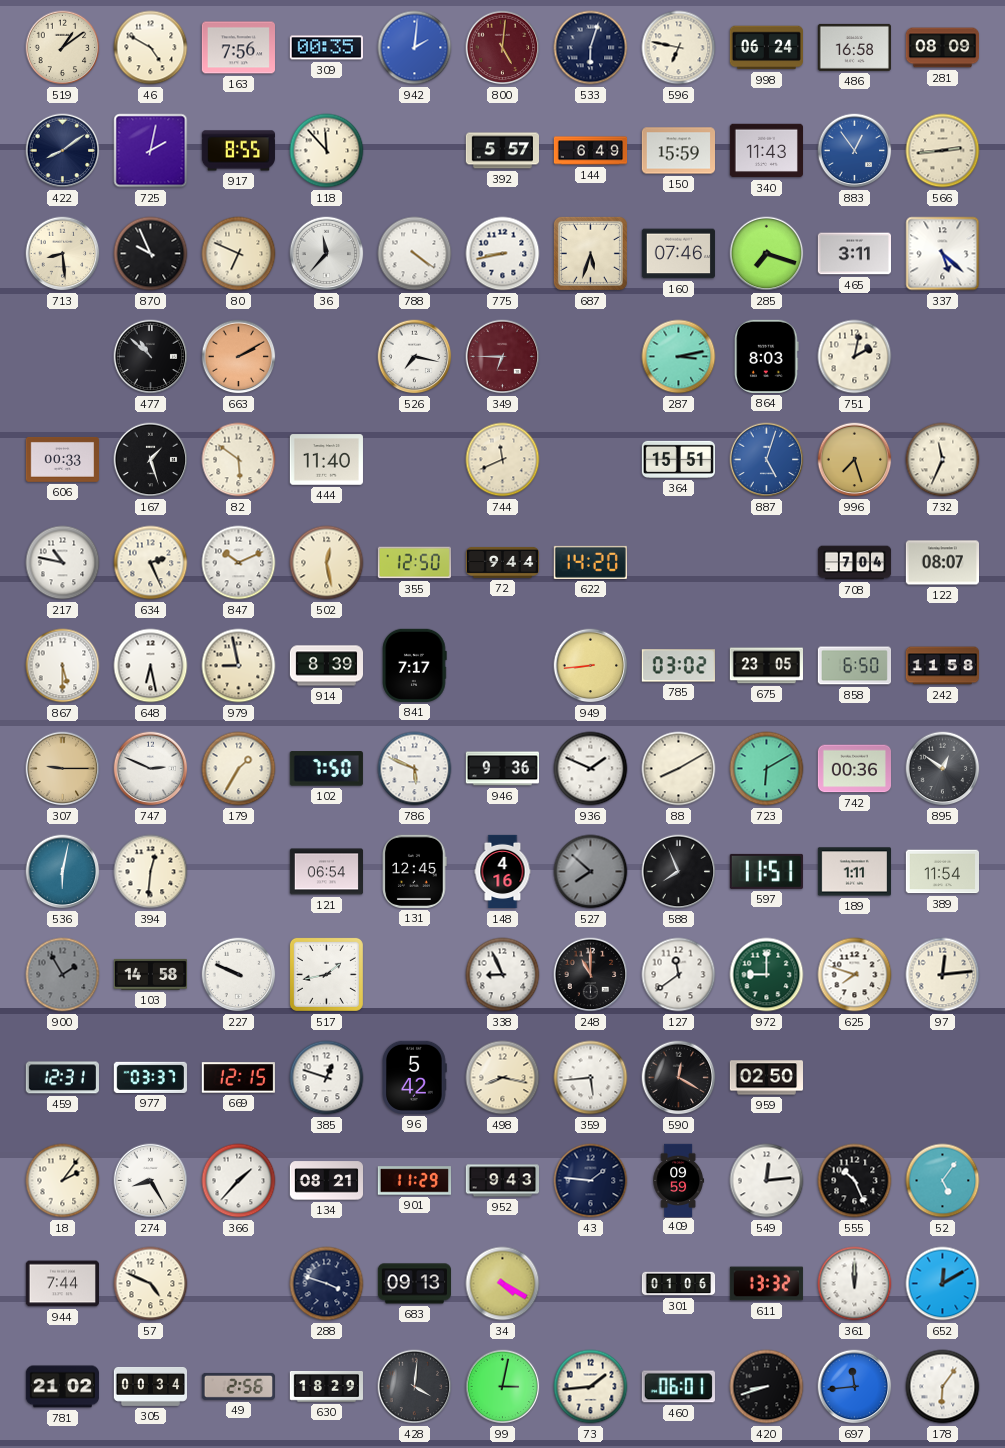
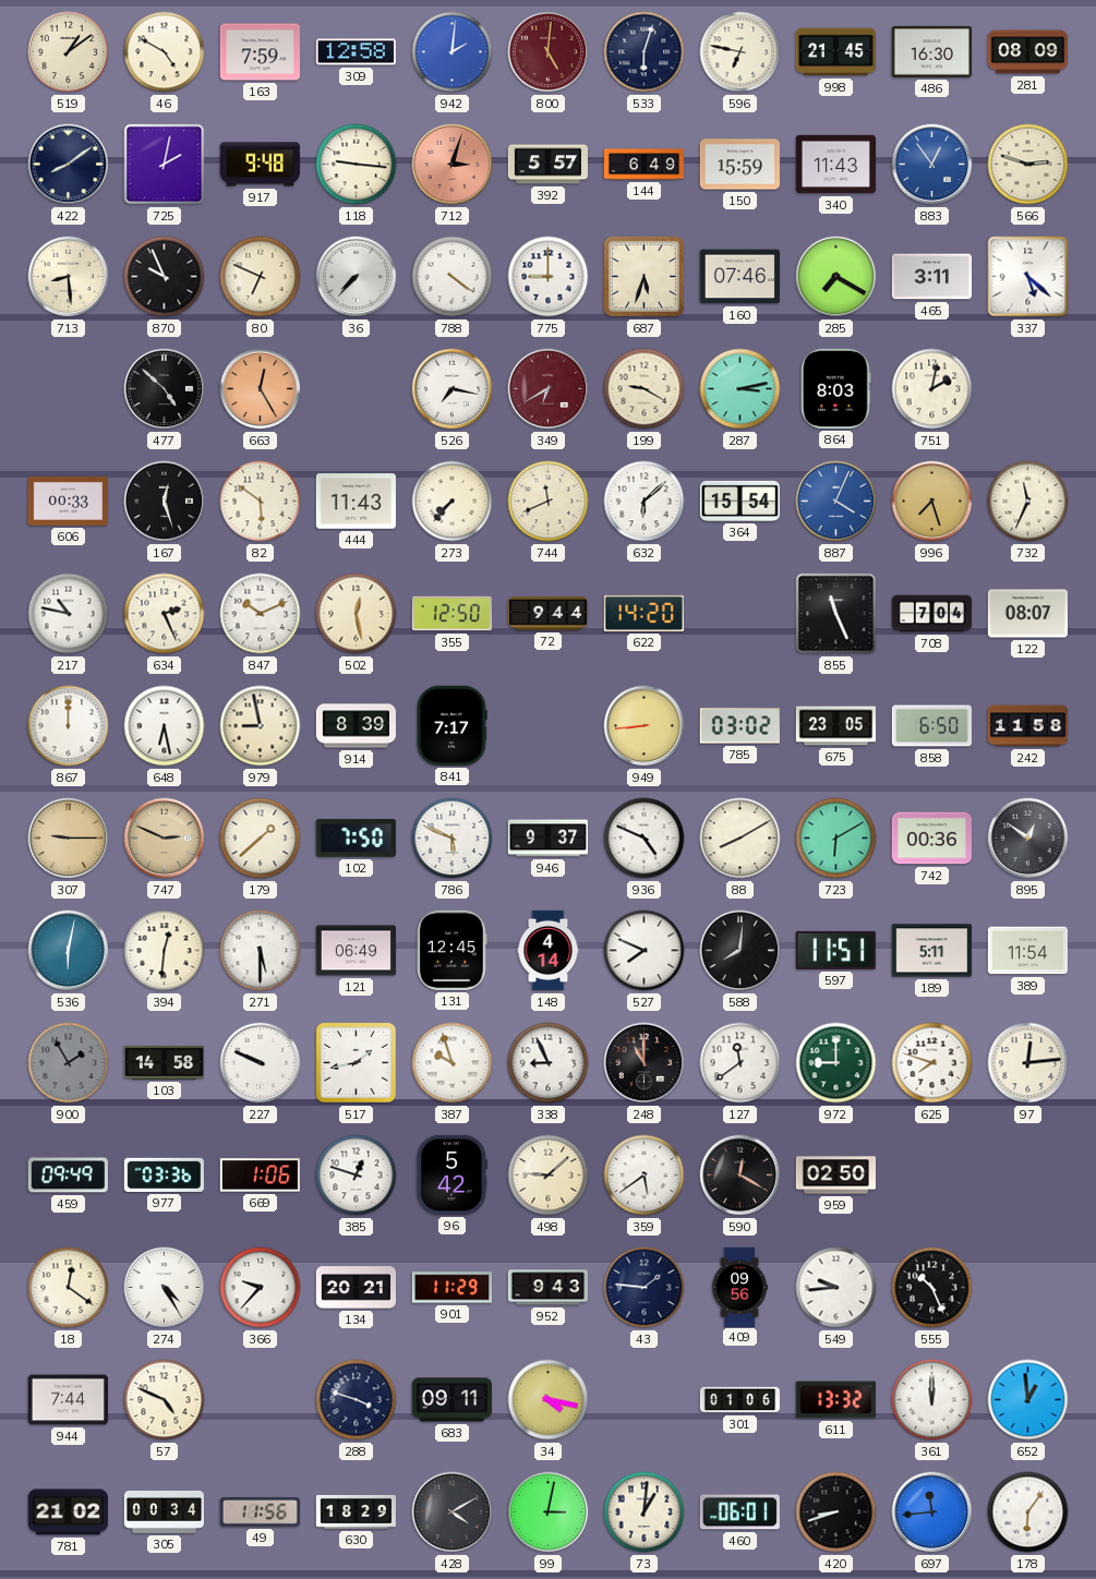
163: 7:56 -> 7:59 (260, 52)
309: 00:35 -> 12:58 (356, 52)
998: 06:24 -> 21:45 (835, 52)
486: 16:58 -> 16:30 (931, 51)
917: 8:55 -> 9:48 (260, 165)
118: 11:53 -> 9:16 (357, 165)
712: none -> 3:03 (453, 165)
566: 2:44 -> 2:48 (1028, 165)
36: 11:37 -> 7:37 (357, 277)
775: 8:43 -> 9:00 (549, 277)
285: 7:18 -> 7:20 (836, 277)
477: 10:52 -> 4:52 (165, 389)
663: 2:10 -> 12:25 (261, 389)
349: 6:45 -> 6:40 (549, 389)
199: none -> 9:20 (645, 389)
167: 1:27 -> 12:27 (165, 502)
444: 11:40 -> 11:43 (356, 502)
273: none -> 7:37 (453, 502)
632: none -> 6:08 (645, 502)
364: 15:51 -> 15:54 (739, 501)
887: 5:03 -> 4:04 (836, 502)
855: none -> 11:26 (836, 614)
867: 5:30 -> 12:00 (69, 726)
747 dial: white -> champagne (165, 839)
179: 1:35 -> 1:38 (261, 839)
946: 9:36 -> 9:37 (547, 839)
936: 1:49 -> 4:49 (645, 839)
271: none -> 5:30 (261, 951)
121: 06:54 -> 06:49 (356, 951)
148: 4:16 -> 4:14 (549, 951)
527: 7:52 -> 7:49 (645, 951)
527 dial: grey -> white (645, 951)
588: 7:56 -> 8:01 (740, 951)
189: 1:11 -> 5:11 (931, 951)
387: none -> 9:57 (453, 1063)
459: 12:31 -> 09:49 (68, 1176)
977: 03:37 -> 03:36 (164, 1174)
669: 12:15 -> 1:06 (260, 1176)
498: 8:17 -> 9:08 (549, 1176)
359: 5:44 -> 5:39 (645, 1176)
18: 2:06 -> 12:21 (69, 1288)
274: 8:25 -> 4:25 (165, 1288)
366: 1:37 -> 9:37 (261, 1288)
134: 08:21 -> 20:21 (356, 1288)
409: 09:59 -> 09:56 (739, 1287)
549: 12:14 -> 9:44 (836, 1288)
52: 5:06 -> none (943, 1181)
683: 09:13 -> 09:11 (451, 1400)
34: 4:20 -> 4:17 (549, 1400)
652: 12:10 -> 12:59 (1028, 1400)
49: 2:56 -> 11:56 (260, 1511)
428: 4:01 -> 4:10 (453, 1512)
73: 1:44 -> 1:01 (645, 1512)
